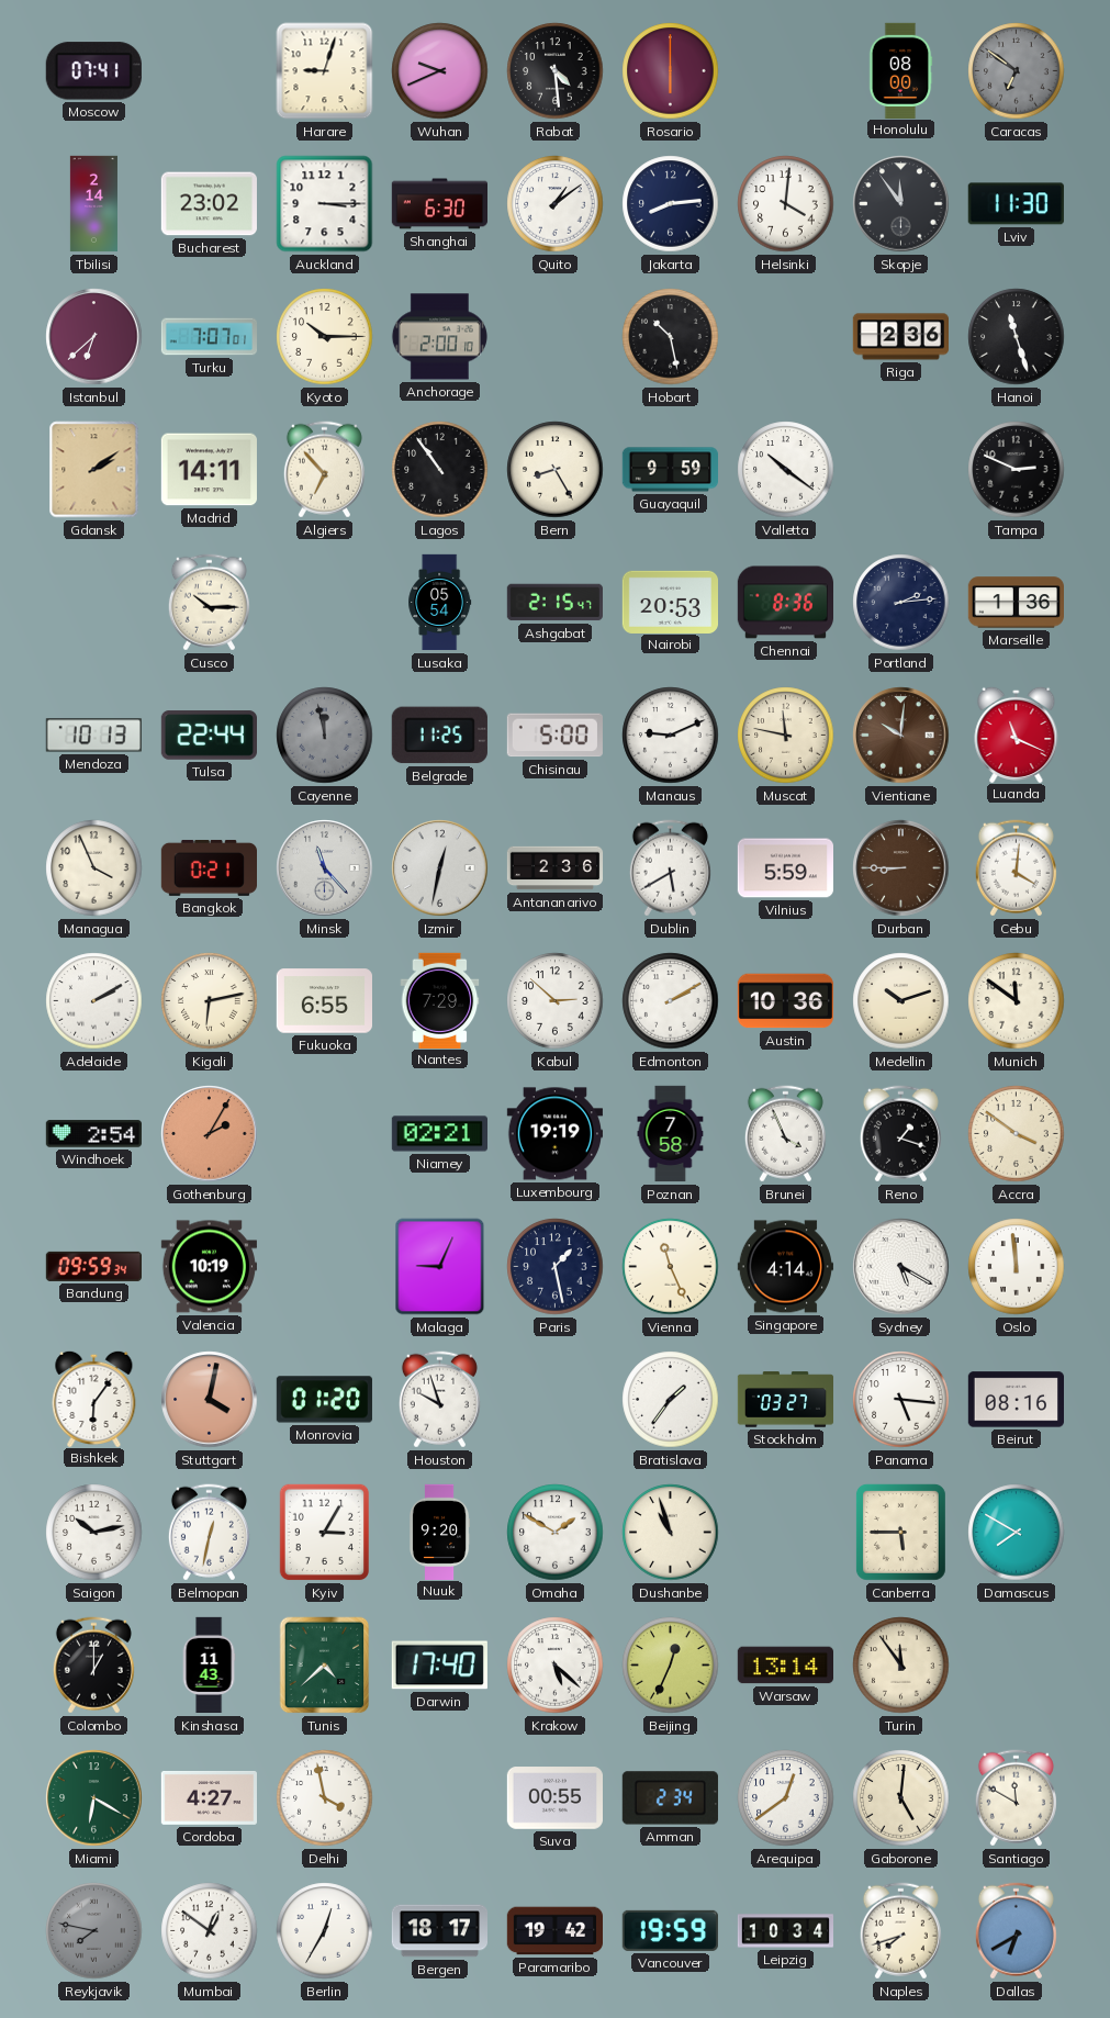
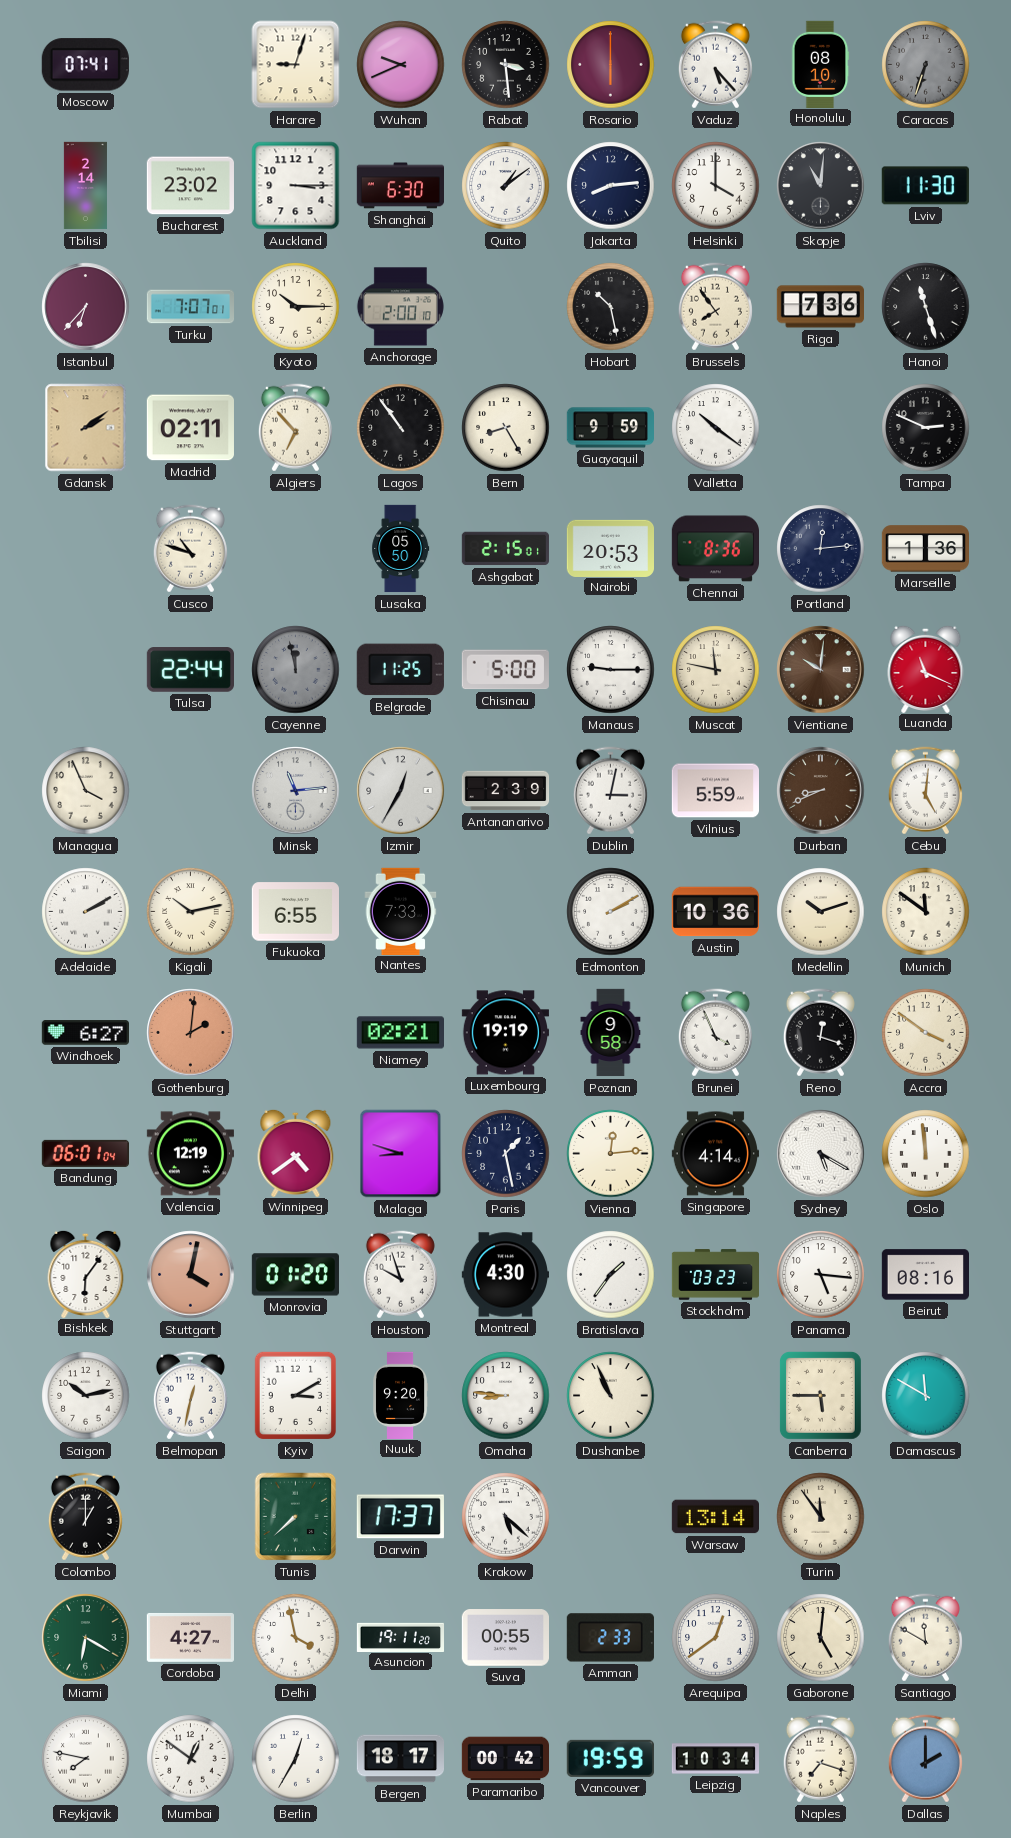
Rabat: 4:29 -> 3:29 (506, 65)
Vaduz: none -> 5:23 (715, 65)
Honolulu: 08:00 -> 08:10 (820, 64)
Caracas: 6:51 -> 6:33 (926, 65)
Helsinki: 4:01 -> 4:00 (716, 186)
Skopje: 11:54 -> 11:01 (821, 186)
Istanbul: 6:38 -> 6:37 (86, 307)
Brussels: none -> 7:54 (715, 307)
Riga: 2:36 -> 7:36 (820, 307)
Madrid: 14:11 -> 02:11 (190, 428)
Cusco: 10:15 -> 10:48 (190, 549)
Lusaka: 05:54 -> 05:50 (401, 549)
Ashgabat: 2:15:47 -> 2:15:01 (505, 549)
Portland: 2:14 -> 12:14 (821, 549)
Mendoza: 10:13 -> none (93, 736)
Manaus: 9:11 -> 9:15 (611, 670)
Bangkok: 0:21 -> none (209, 867)
Minsk: 11:23 -> 11:14 (296, 791)
Izmir: 12:32 -> 12:35 (401, 791)
Antananarivo: 2:36 -> 2:39 (506, 791)
Dublin: 5:40 -> 3:02 (610, 791)
Durban: 8:45 -> 8:41 (821, 791)
Cebu: 4:01 -> 5:01 (925, 791)
Kigali: 6:13 -> 10:13 (191, 912)
Nantes: 7:29 -> 7:33 (401, 911)
Kabul: 2:52 -> none (556, 1001)
Windhoek: 2:54 -> 6:27 (85, 1033)
Gothenburg: 2:05 -> 2:01 (191, 1033)
Poznan: 7:58 -> 9:58 (611, 1033)
Reno: 1:18 -> 12:18 (820, 1033)
Bandung: 09:59 -> 06:01 (85, 1153)
Valencia: 10:19 -> 12:19 (190, 1154)
Winnipeg: none -> 4:39 (296, 1152)
Malaga: 9:04 -> 8:48 (401, 1154)
Vienna: 11:26 -> 12:14 (611, 1154)
Montreal: none -> 4:30 (505, 1275)
Stockholm: 03:27 -> 03:23 (716, 1275)
Kyiv: 3:05 -> 3:10 (295, 1396)
Omaha: 1:50 -> 8:46 (506, 1396)
Dushanbe: 10:57 -> 10:56 (611, 1396)
Damascus: 7:50 -> 11:50 (926, 1396)
Kinshasa: 11:43 -> none (209, 1666)
Tunis: 4:38 -> 7:38 (296, 1517)
Darwin: 17:40 -> 17:37 (400, 1517)
Beijing: 12:34 -> none (671, 1666)
Asuncion: none -> 19:11 (401, 1637)
Amman: 2:34 -> 2:33 (610, 1638)
Reykjavik dial: grey -> white (86, 1759)
Paramaribo: 19:42 -> 00:42 (505, 1759)
Naples: 7:42 -> 7:18 (820, 1759)
Dallas: 6:40 -> 2:00 (925, 1759)
